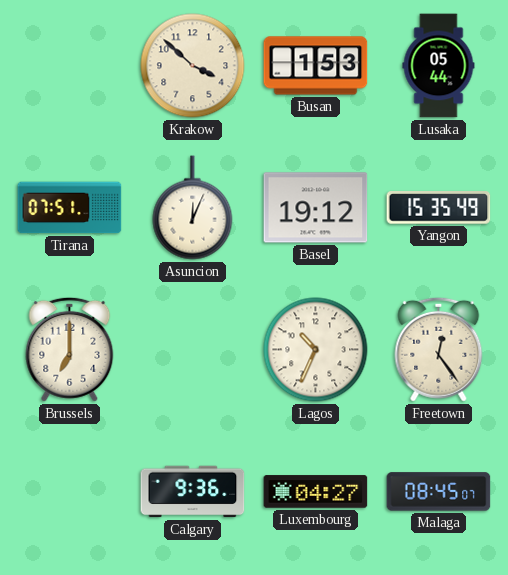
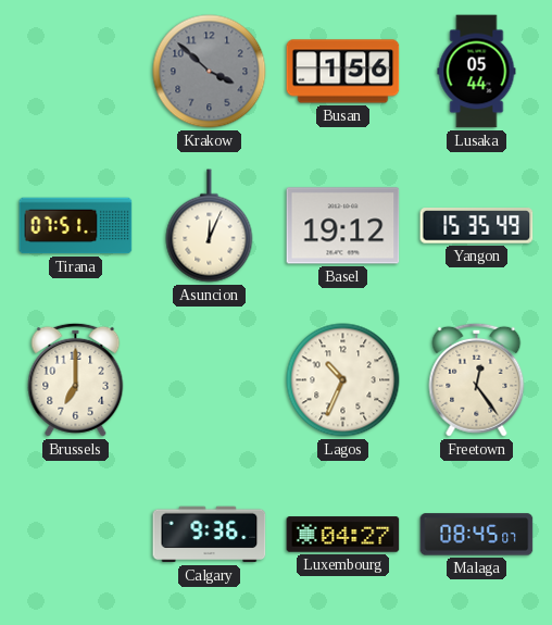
Krakow dial: cream -> grey (210, 72)
Busan: 1:53 -> 1:56 (343, 72)
